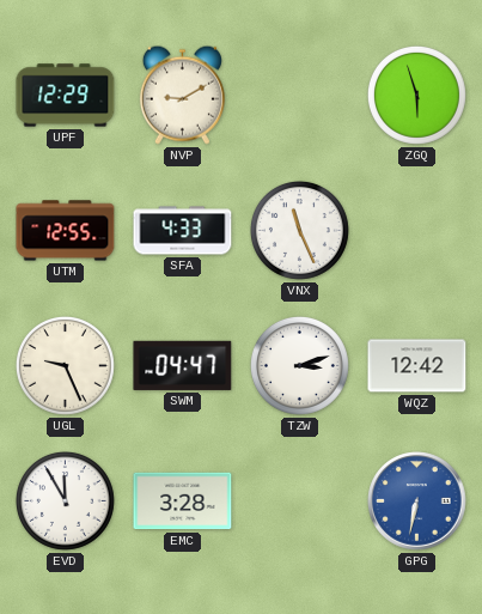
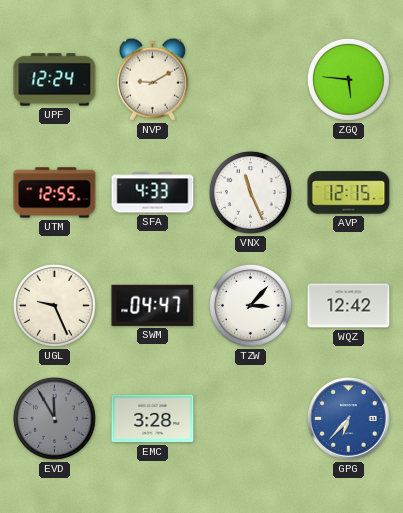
UPF: 12:29 -> 12:24 (55, 80)
ZGQ: 5:57 -> 5:46 (348, 79)
AVP: none -> 12:15 (349, 193)
TZW: 3:12 -> 3:07 (250, 305)
EVD dial: white -> grey (54, 418)
GPG: 6:32 -> 6:37 (349, 419)
